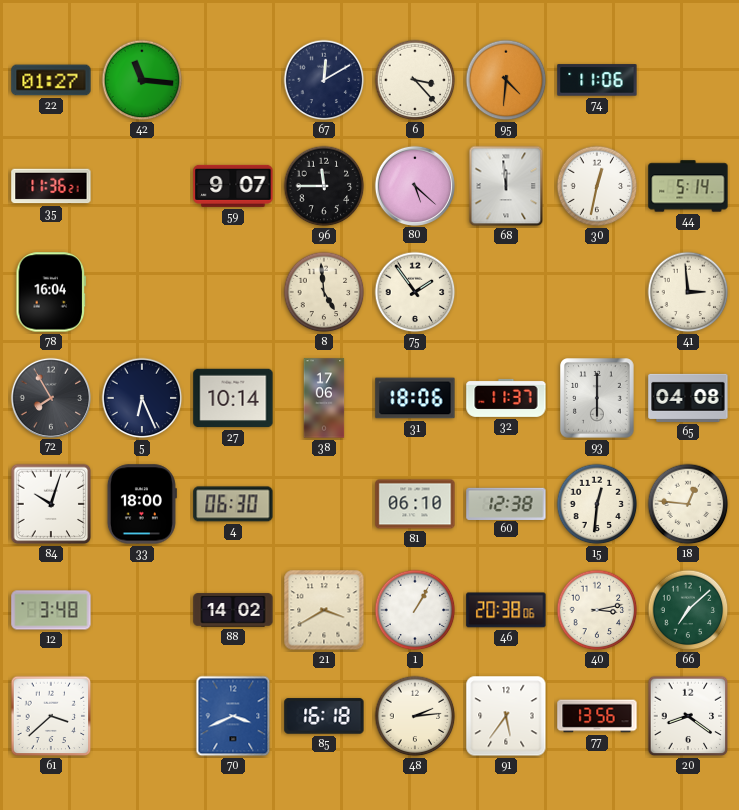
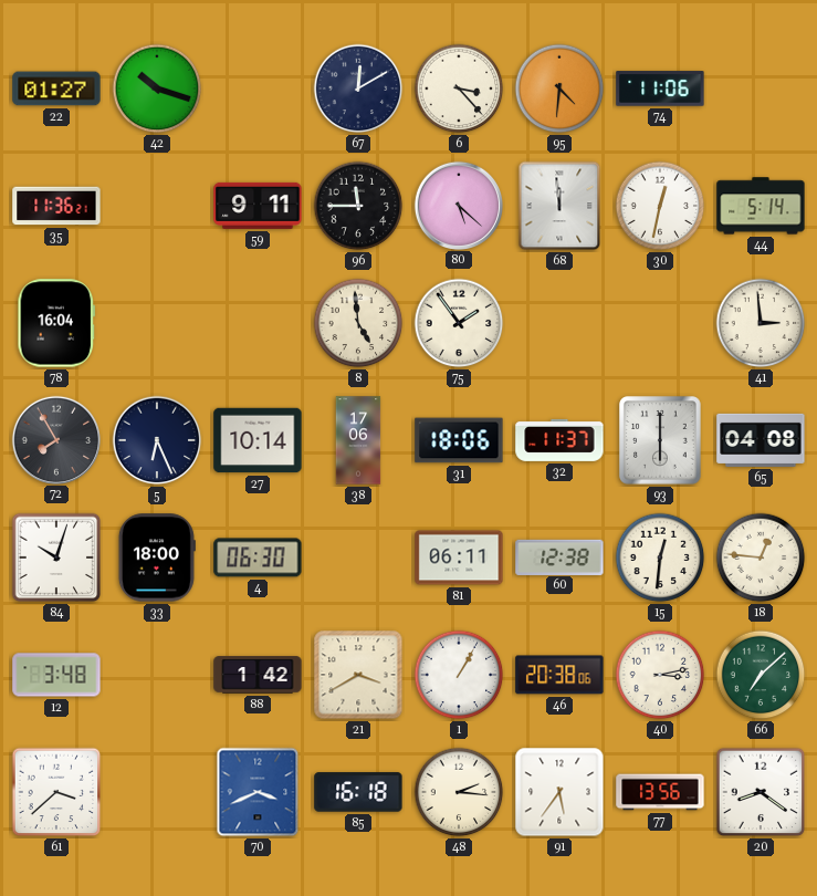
42: 11:16 -> 10:18 (157, 88)
59: 9:07 -> 9:11 (258, 206)
81: 06:10 -> 06:11 (459, 558)
88: 14:02 -> 1:42 (258, 675)
48: 2:14 -> 2:16 (459, 792)
